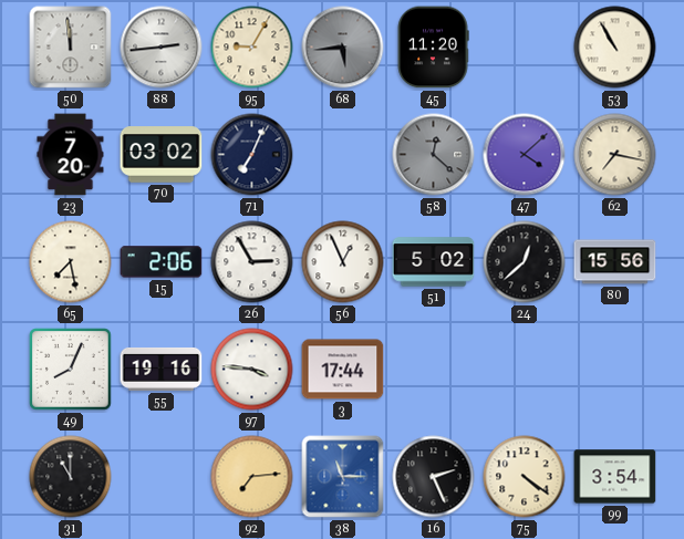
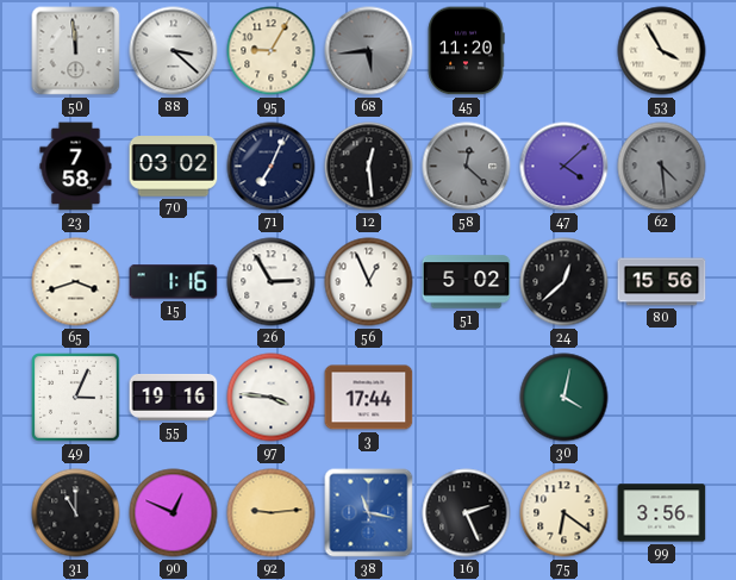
88: 2:44 -> 3:22 (174, 51)
53: 10:55 -> 3:55 (662, 51)
23: 7:20 -> 7:58 (76, 167)
12: none -> 12:29 (369, 167)
62: 7:17 -> 4:29 (662, 167)
62 dial: cream -> grey (662, 167)
65: 7:28 -> 3:42 (76, 282)
15: 2:06 -> 1:16 (174, 282)
49: 8:04 -> 3:04 (76, 398)
30: none -> 4:02 (565, 398)
90: none -> 12:49 (174, 513)
92: 7:14 -> 9:14 (272, 513)
38: 11:15 -> 11:17 (369, 513)
75: 4:21 -> 6:21 (565, 513)
99: 3:54 -> 3:56 (662, 513)
